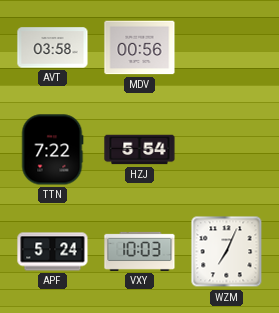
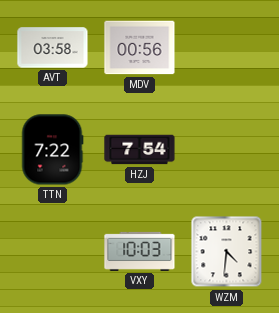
HZJ: 5:54 -> 7:54 (140, 150)
APF: 5:24 -> none (53, 252)
WZM: 7:04 -> 4:31 (227, 252)
